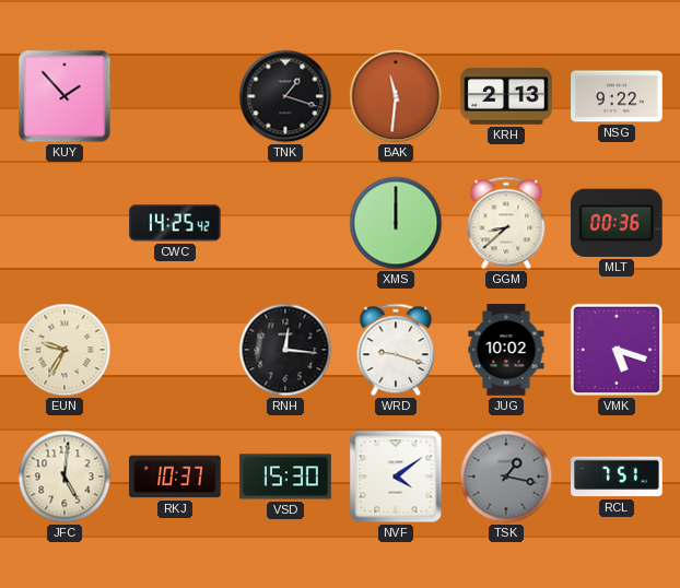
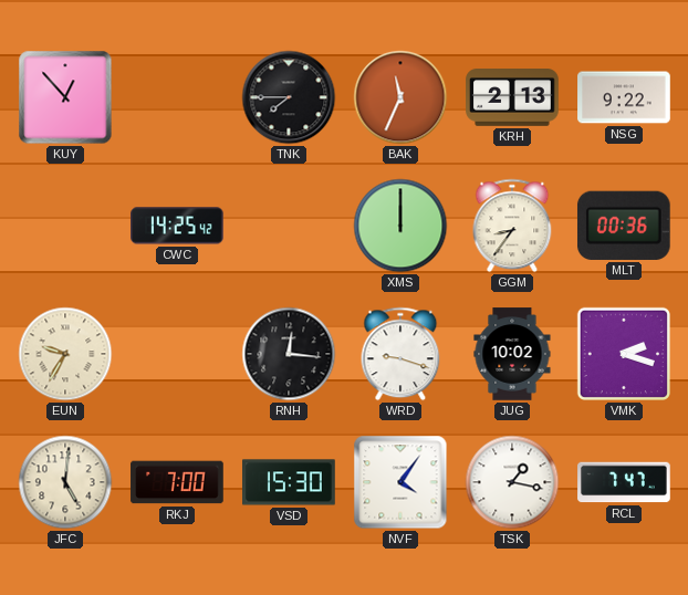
KUY: 1:53 -> 12:53 (65, 97)
TNK: 1:18 -> 7:45 (289, 97)
BAK: 11:31 -> 11:34 (400, 97)
GGM: 8:38 -> 8:36 (512, 226)
VMK: 5:18 -> 2:18 (624, 354)
RKJ: 10:37 -> 7:00 (177, 482)
NVF: 4:09 -> 4:06 (400, 482)
TSK dial: grey -> white (512, 482)
RCL: 7:51 -> 7:47 (624, 482)
